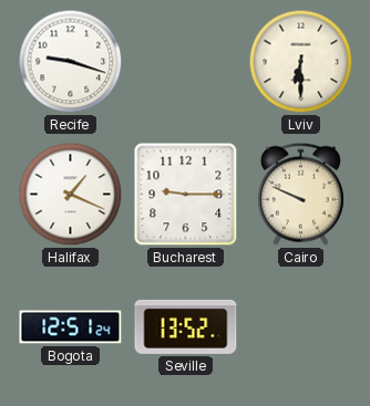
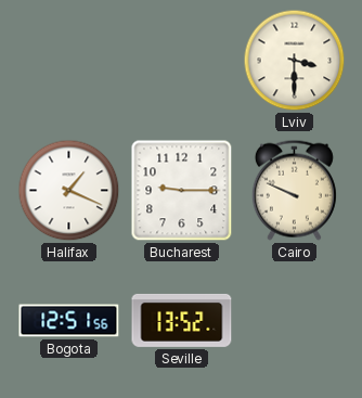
Recife: 9:18 -> none (71, 62)
Lviv: 6:30 -> 3:30 (295, 61)
Bogota: 12:51:24 -> 12:51:56 (69, 321)
